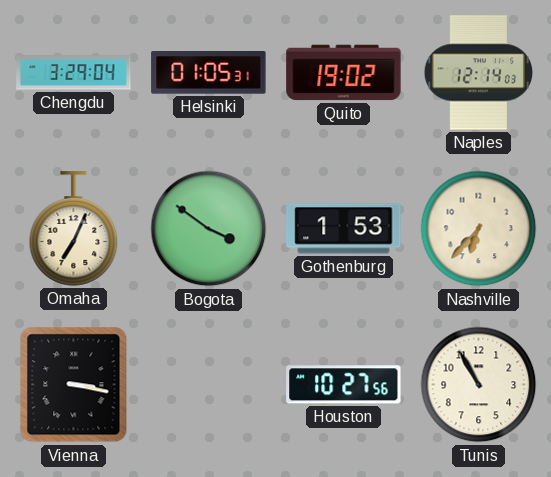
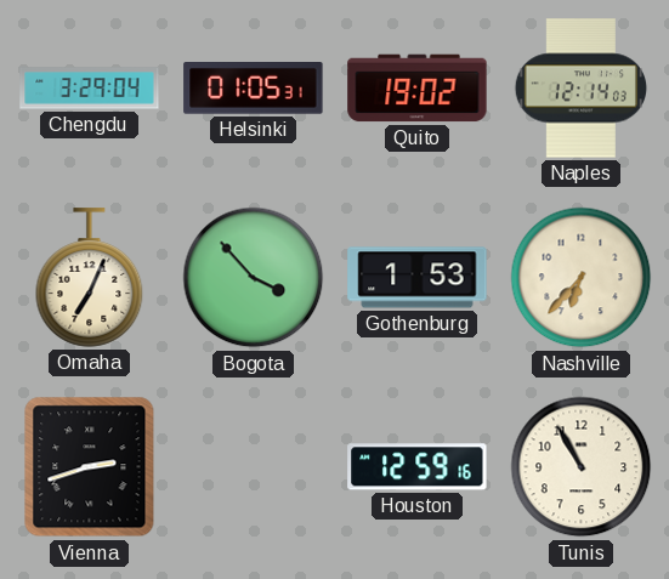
Bogota: 3:51 -> 3:53 (254, 278)
Vienna: 3:17 -> 2:42 (90, 467)
Houston: 10:27 -> 12:59 (418, 467)
